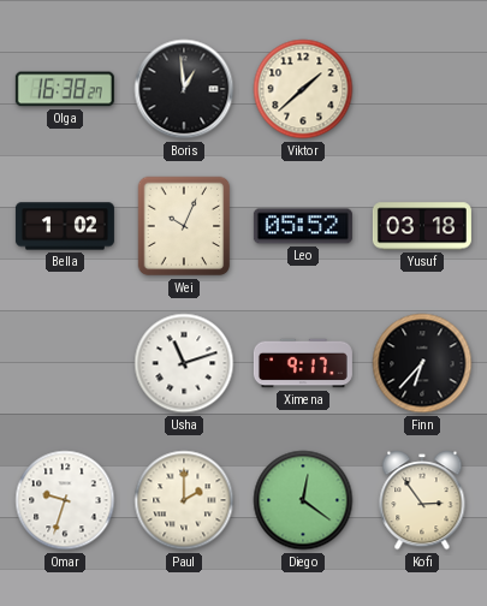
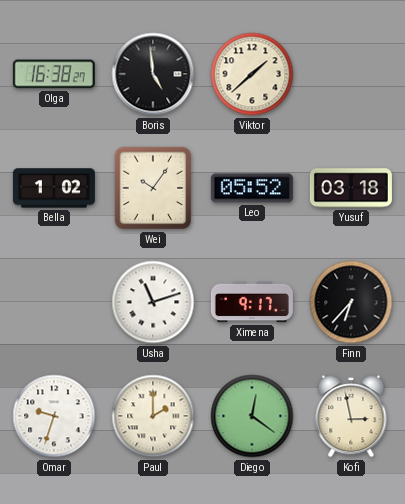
Boris: 12:59 -> 4:59 (153, 74)
Wei: 10:04 -> 10:06 (153, 188)
Kofi: 2:54 -> 2:58 (351, 417)
